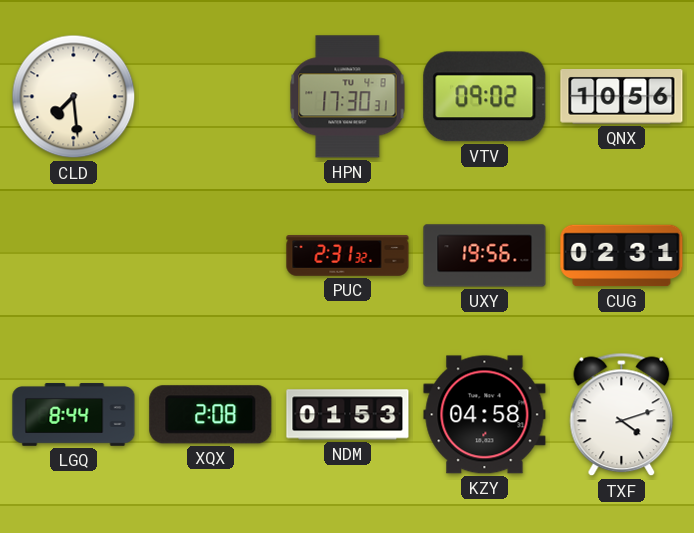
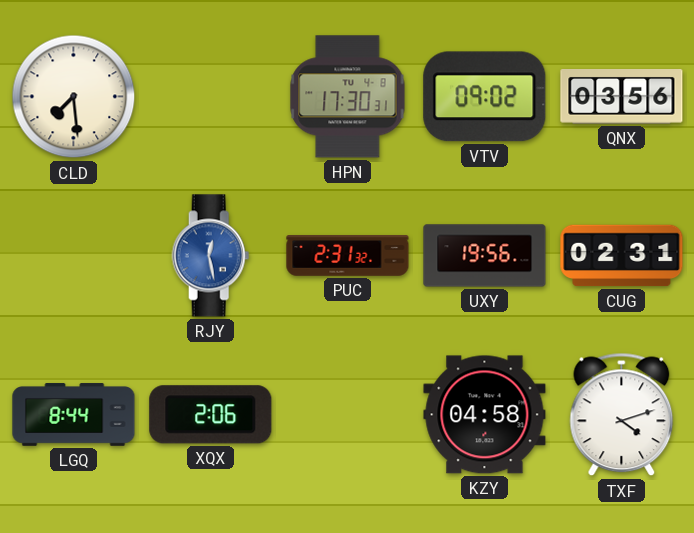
QNX: 10:56 -> 03:56 (622, 97)
RJY: none -> 12:28 (211, 256)
XQX: 2:08 -> 2:06 (211, 415)
NDM: 01:53 -> none (348, 415)
